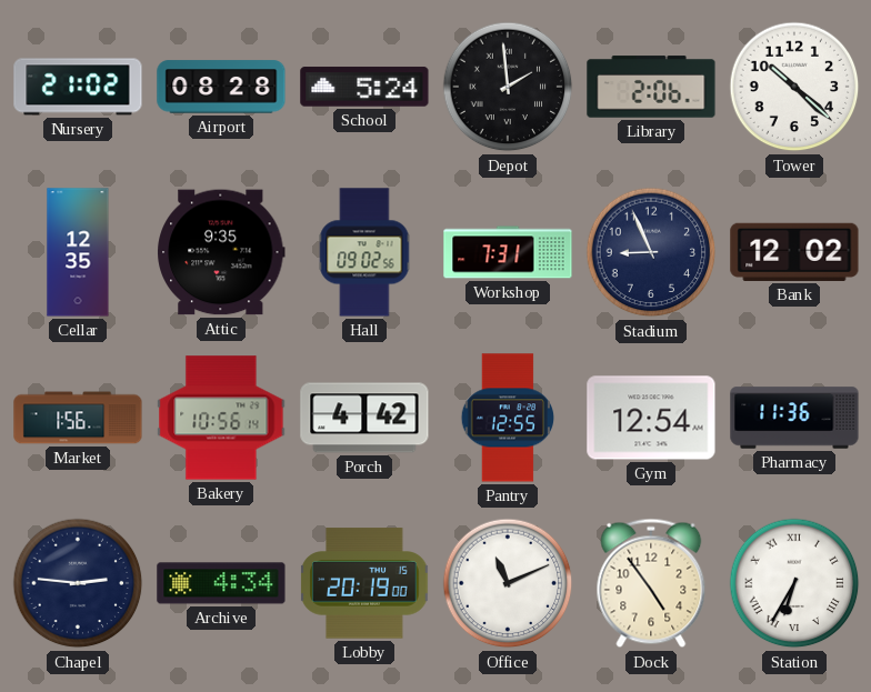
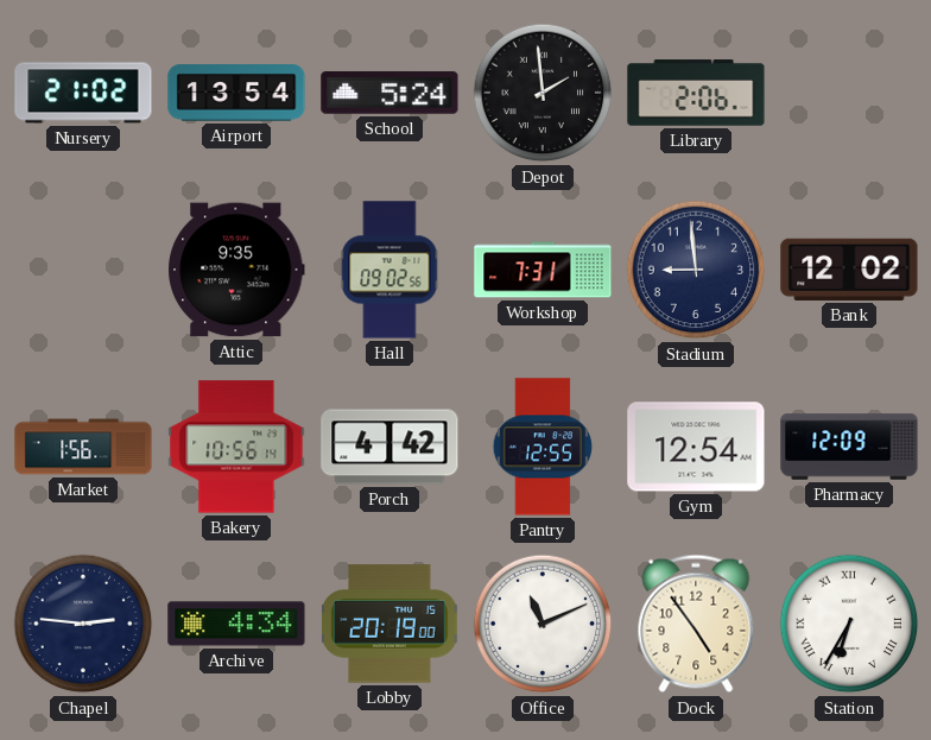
Airport: 08:28 -> 13:54 (236, 93)
Tower: 10:22 -> none (794, 87)
Cellar: 12:35 -> none (78, 252)
Stadium: 8:56 -> 8:59 (696, 270)
Pharmacy: 11:36 -> 12:09 (849, 447)
